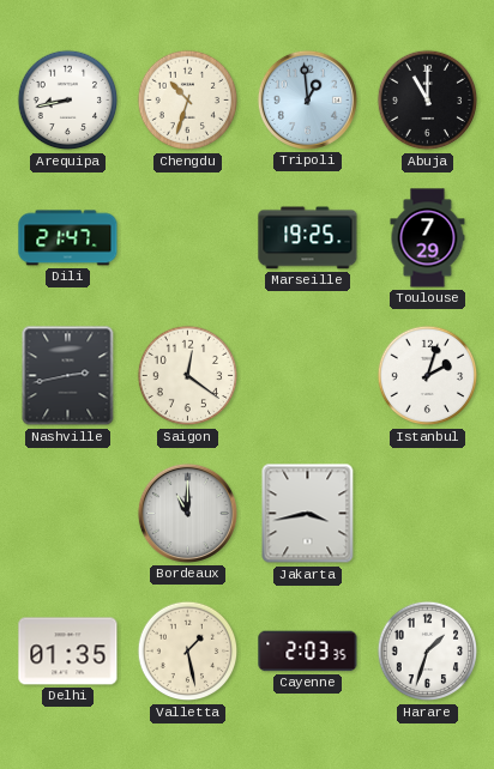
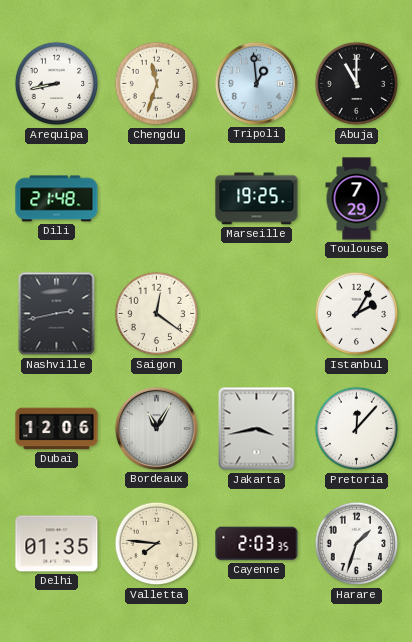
Chengdu: 10:33 -> 11:33 (157, 84)
Dili: 21:47 -> 21:48 (57, 199)
Istanbul: 2:03 -> 2:05 (357, 314)
Dubai: none -> 12:06 (57, 429)
Bordeaux: 11:00 -> 11:05 (156, 428)
Pretoria: none -> 12:07 (357, 429)
Valletta: 1:28 -> 7:46 (157, 544)
